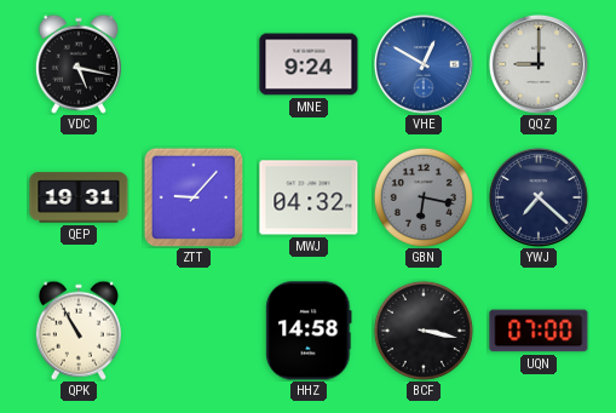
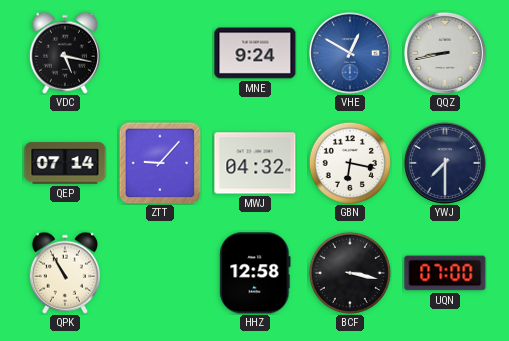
QQZ: 9:00 -> 8:43 (445, 53)
QEP: 19:31 -> 07:14 (65, 163)
GBN dial: grey -> white (350, 163)
YWJ: 7:22 -> 7:30 (445, 163)
HHZ: 14:58 -> 12:58 (255, 273)
